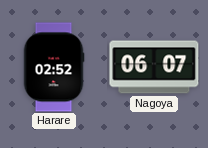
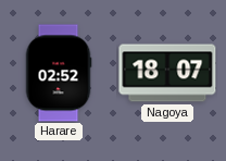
Nagoya: 06:07 -> 18:07 (167, 73)
